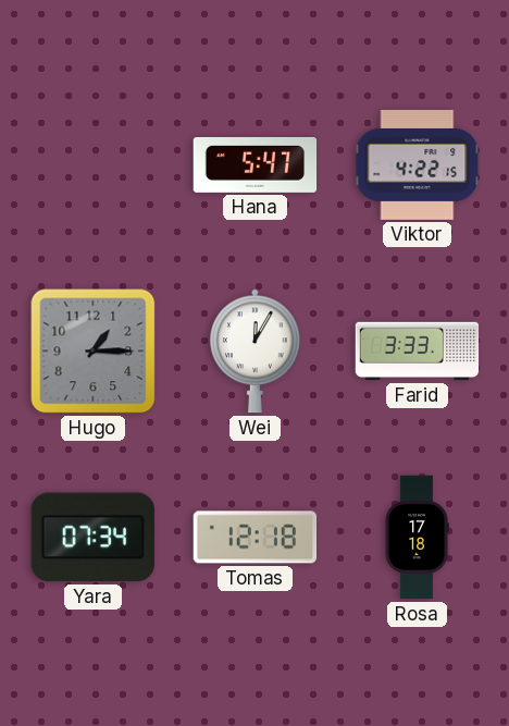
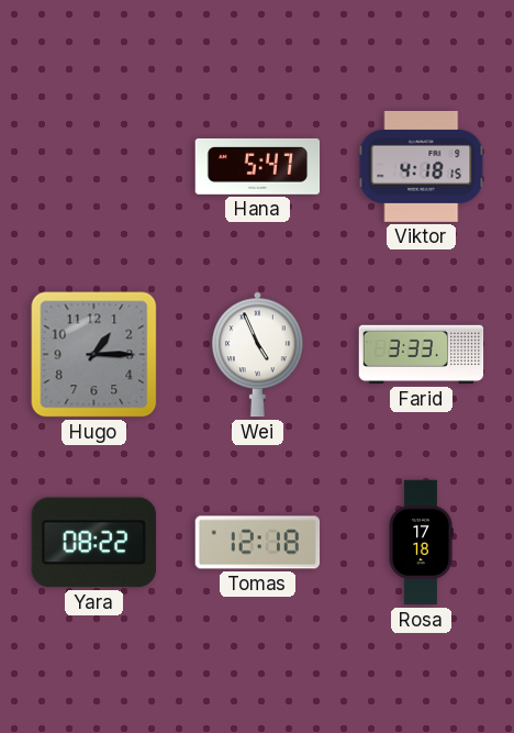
Viktor: 4:22 -> 4:18 (422, 166)
Wei: 12:05 -> 4:56 (258, 355)
Yara: 07:34 -> 08:22 (93, 543)
